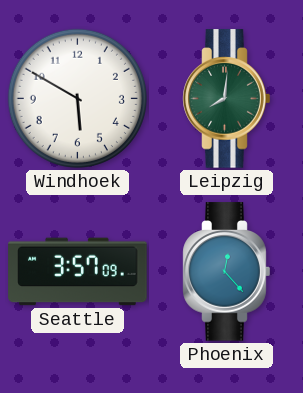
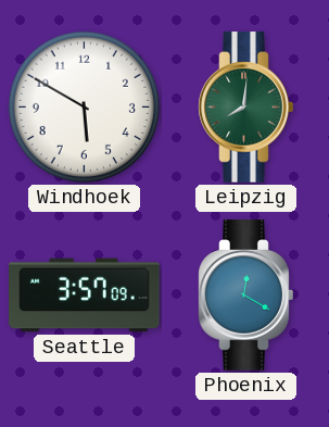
Phoenix: 12:23 -> 12:20 (246, 296)
